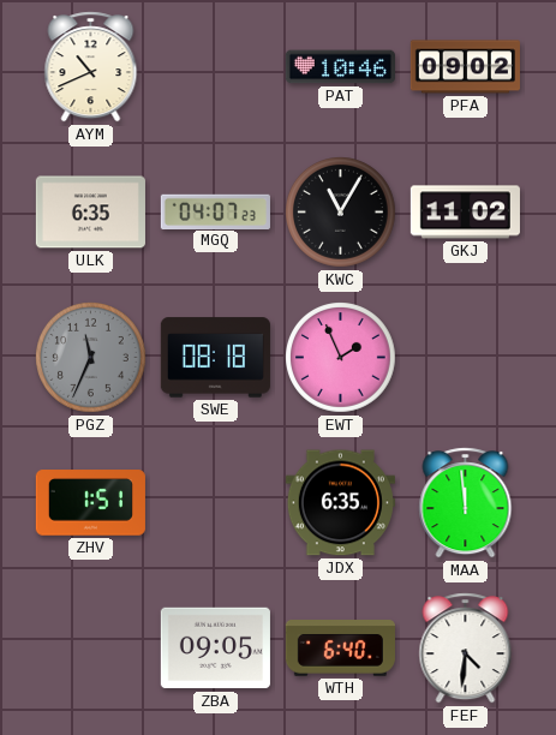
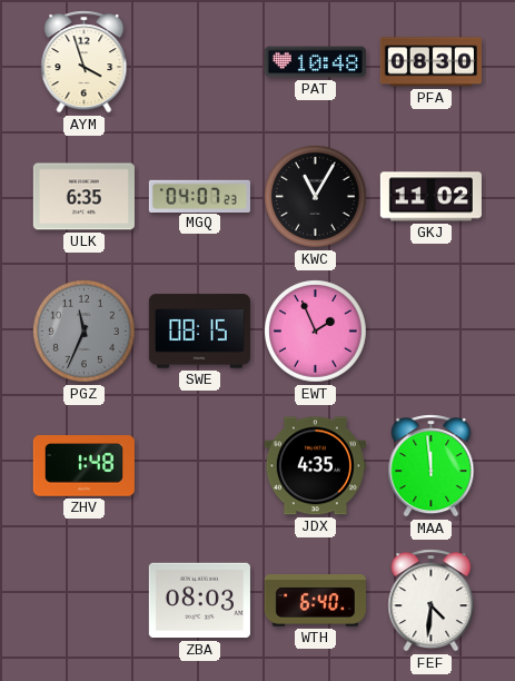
AYM: 10:41 -> 3:57 (85, 62)
PAT: 10:46 -> 10:48 (315, 62)
PFA: 09:02 -> 08:30 (430, 62)
SWE: 08:18 -> 08:15 (199, 332)
ZHV: 1:51 -> 1:48 (83, 466)
JDX: 6:35 -> 4:35 (315, 466)
ZBA: 09:05 -> 08:03 (199, 601)
